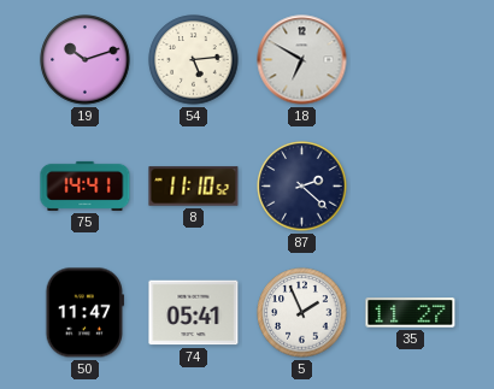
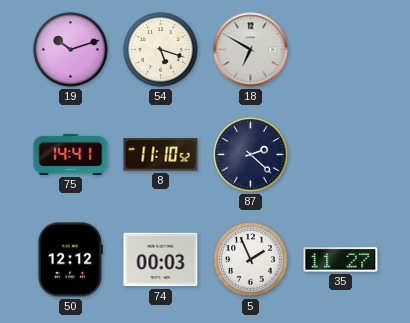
54: 5:14 -> 5:18 (161, 50)
50: 11:47 -> 12:12 (70, 260)
74: 05:41 -> 00:03 (161, 260)
